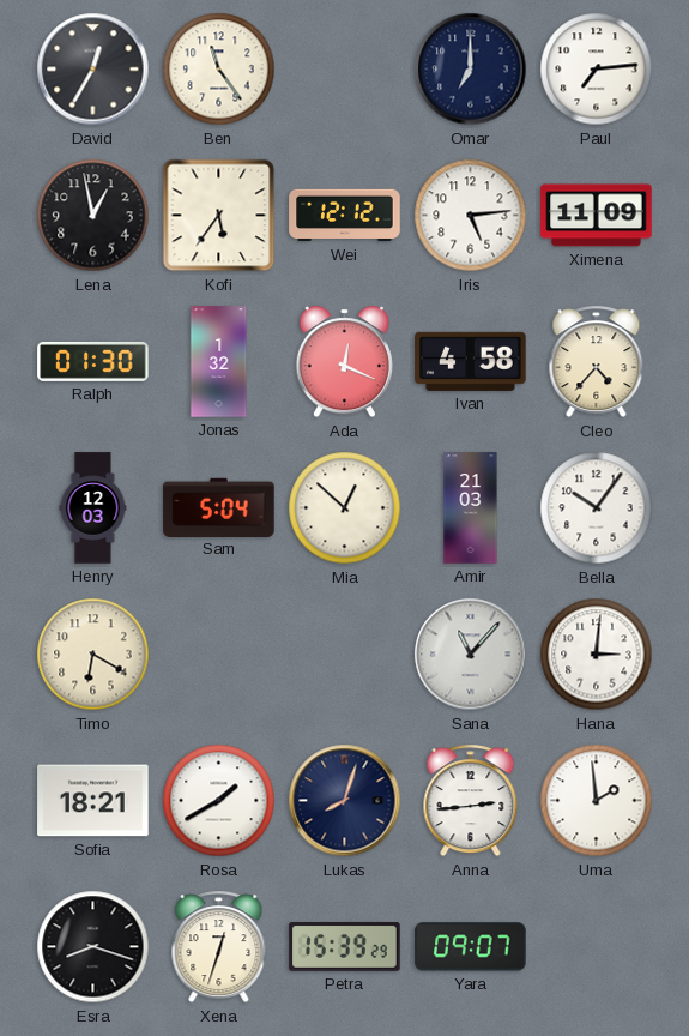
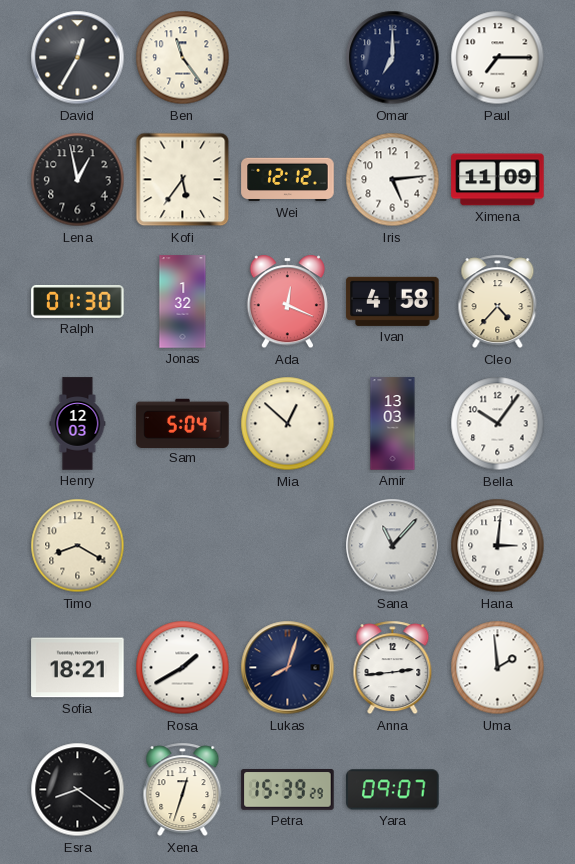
Paul: 7:14 -> 7:15 (498, 58)
Amir: 21:03 -> 13:03 (393, 424)
Timo: 6:20 -> 8:20 (78, 546)
Esra: 8:18 -> 8:21 (78, 790)
